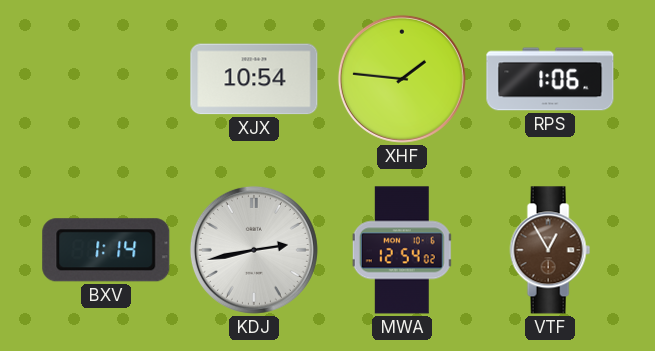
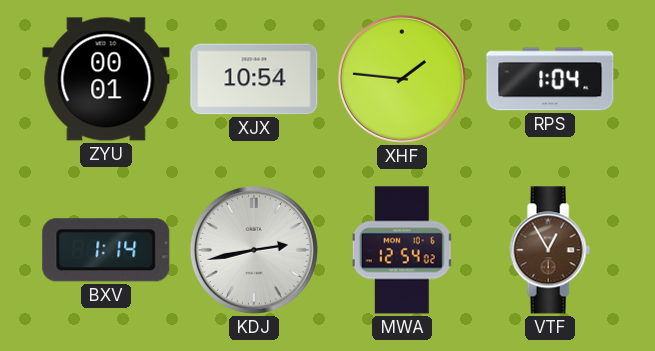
ZYU: none -> 00:01 (106, 79)
RPS: 1:06 -> 1:04 (550, 79)
